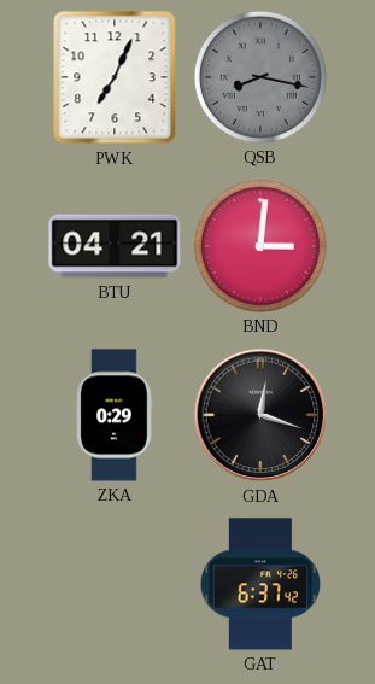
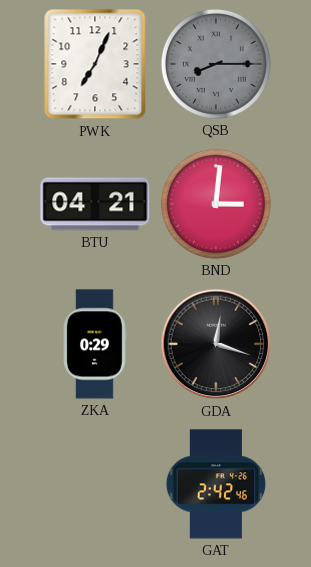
QSB: 8:17 -> 8:15 (216, 64)
GAT: 6:37 -> 2:42 (216, 484)
